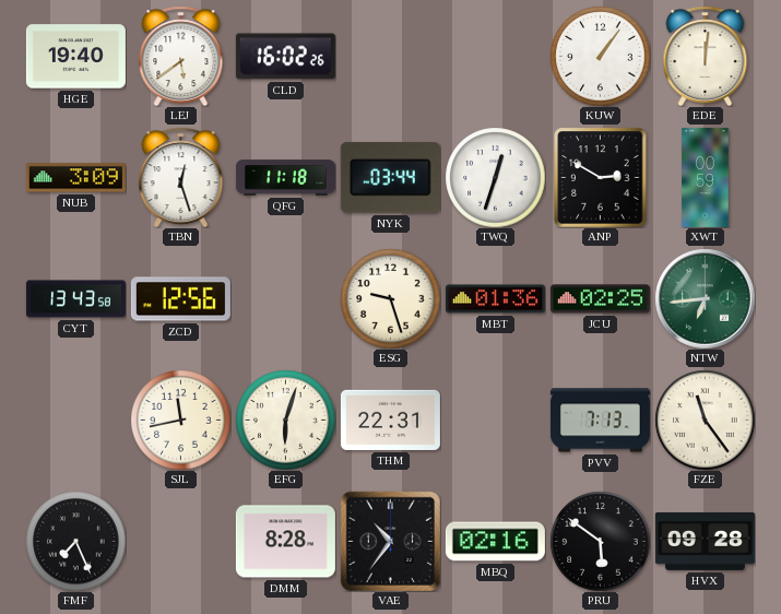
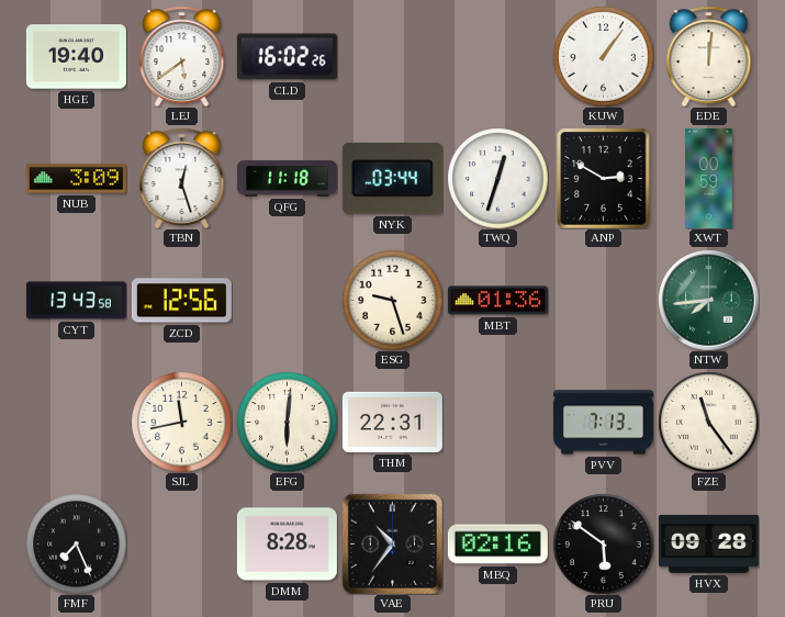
JCU: 02:25 -> none (600, 299)
NTW: 6:44 -> 7:44 (708, 300)
EFG: 6:03 -> 6:01 (287, 422)
